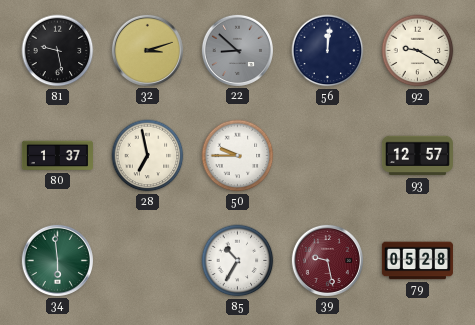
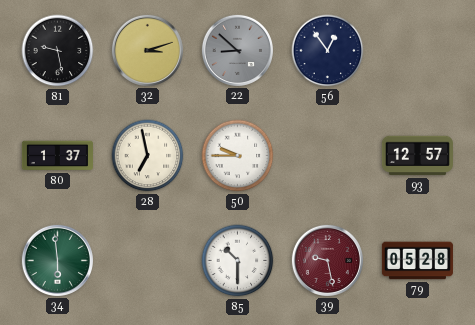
56: 12:01 -> 12:54 (328, 51)
92: 9:20 -> none (418, 51)
85: 10:35 -> 10:30 (238, 261)
